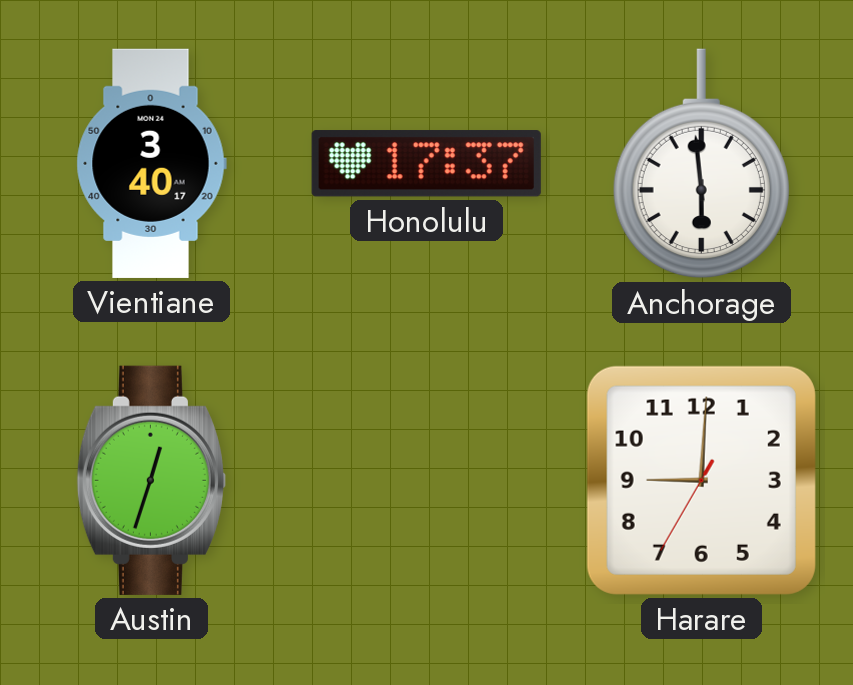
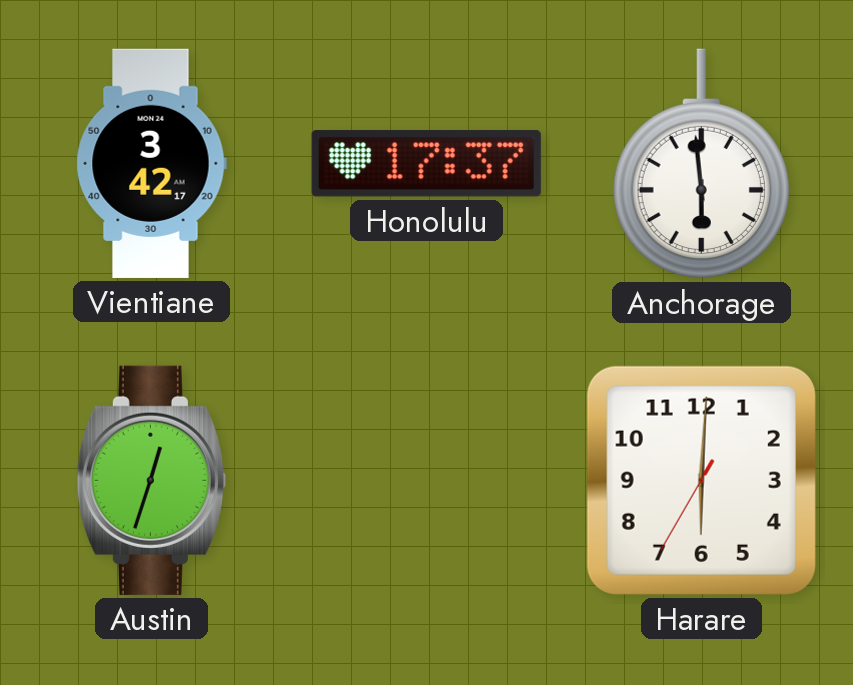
Vientiane: 3:40 -> 3:42 (151, 163)
Harare: 9:00 -> 6:00 (701, 480)
